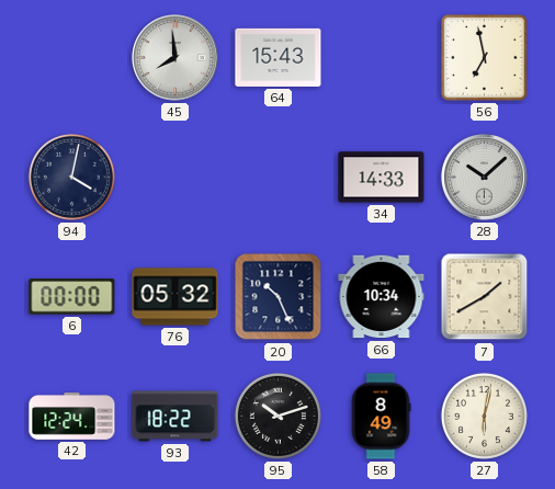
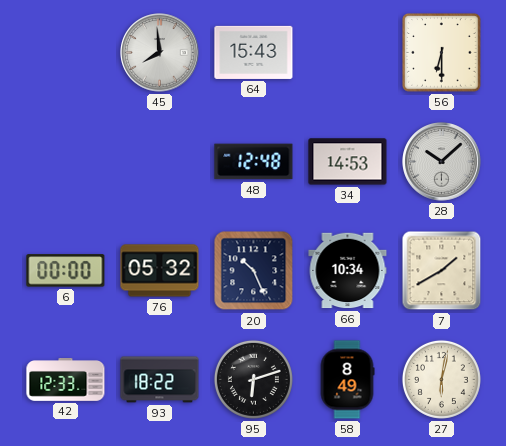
56: 6:58 -> 6:30 (442, 53)
94: 4:02 -> none (71, 177)
48: none -> 12:48 (254, 162)
34: 14:33 -> 14:53 (348, 162)
42: 12:24 -> 12:33 (66, 380)
95: 10:12 -> 6:12 (253, 379)
